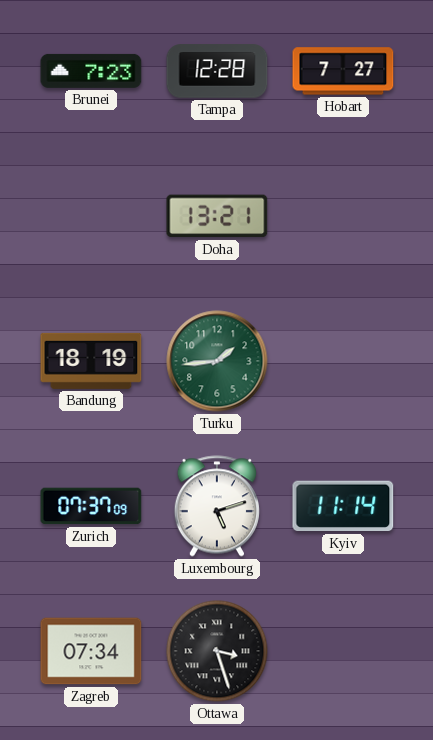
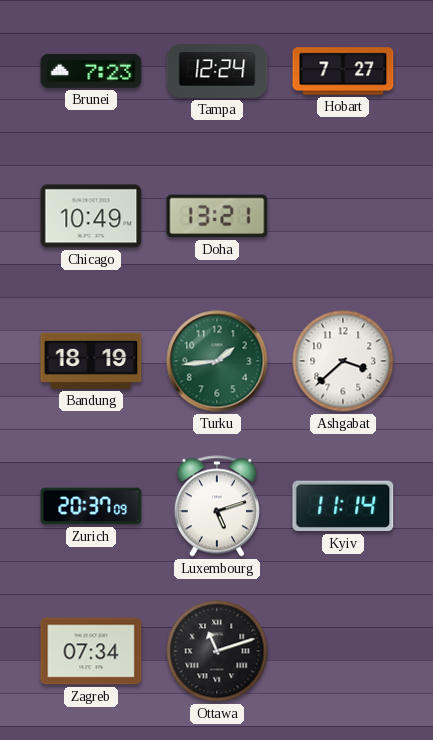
Tampa: 12:28 -> 12:24 (217, 71)
Chicago: none -> 10:49 (91, 216)
Ashgabat: none -> 3:38 (343, 361)
Zurich: 07:37 -> 20:37 (91, 506)
Ottawa: 3:27 -> 11:12 (217, 651)
